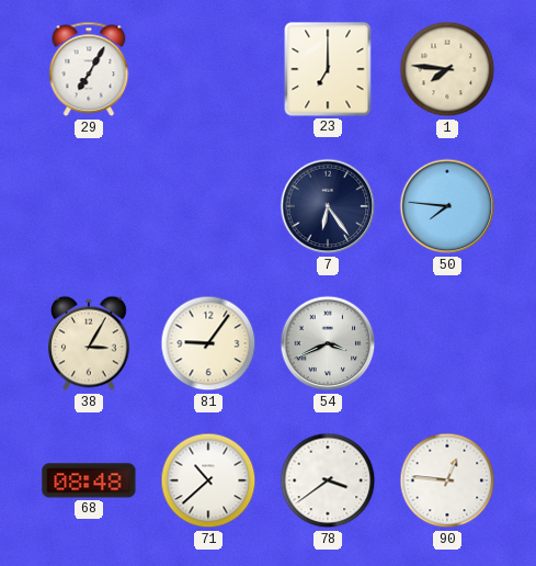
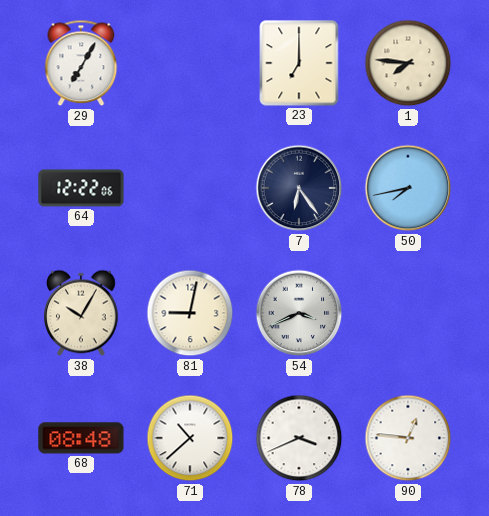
64: none -> 12:22 (81, 188)
50: 7:46 -> 7:43 (408, 188)
38: 3:05 -> 10:05 (81, 313)
81: 9:06 -> 9:02 (190, 313)
78: 3:39 -> 3:41 (299, 438)
